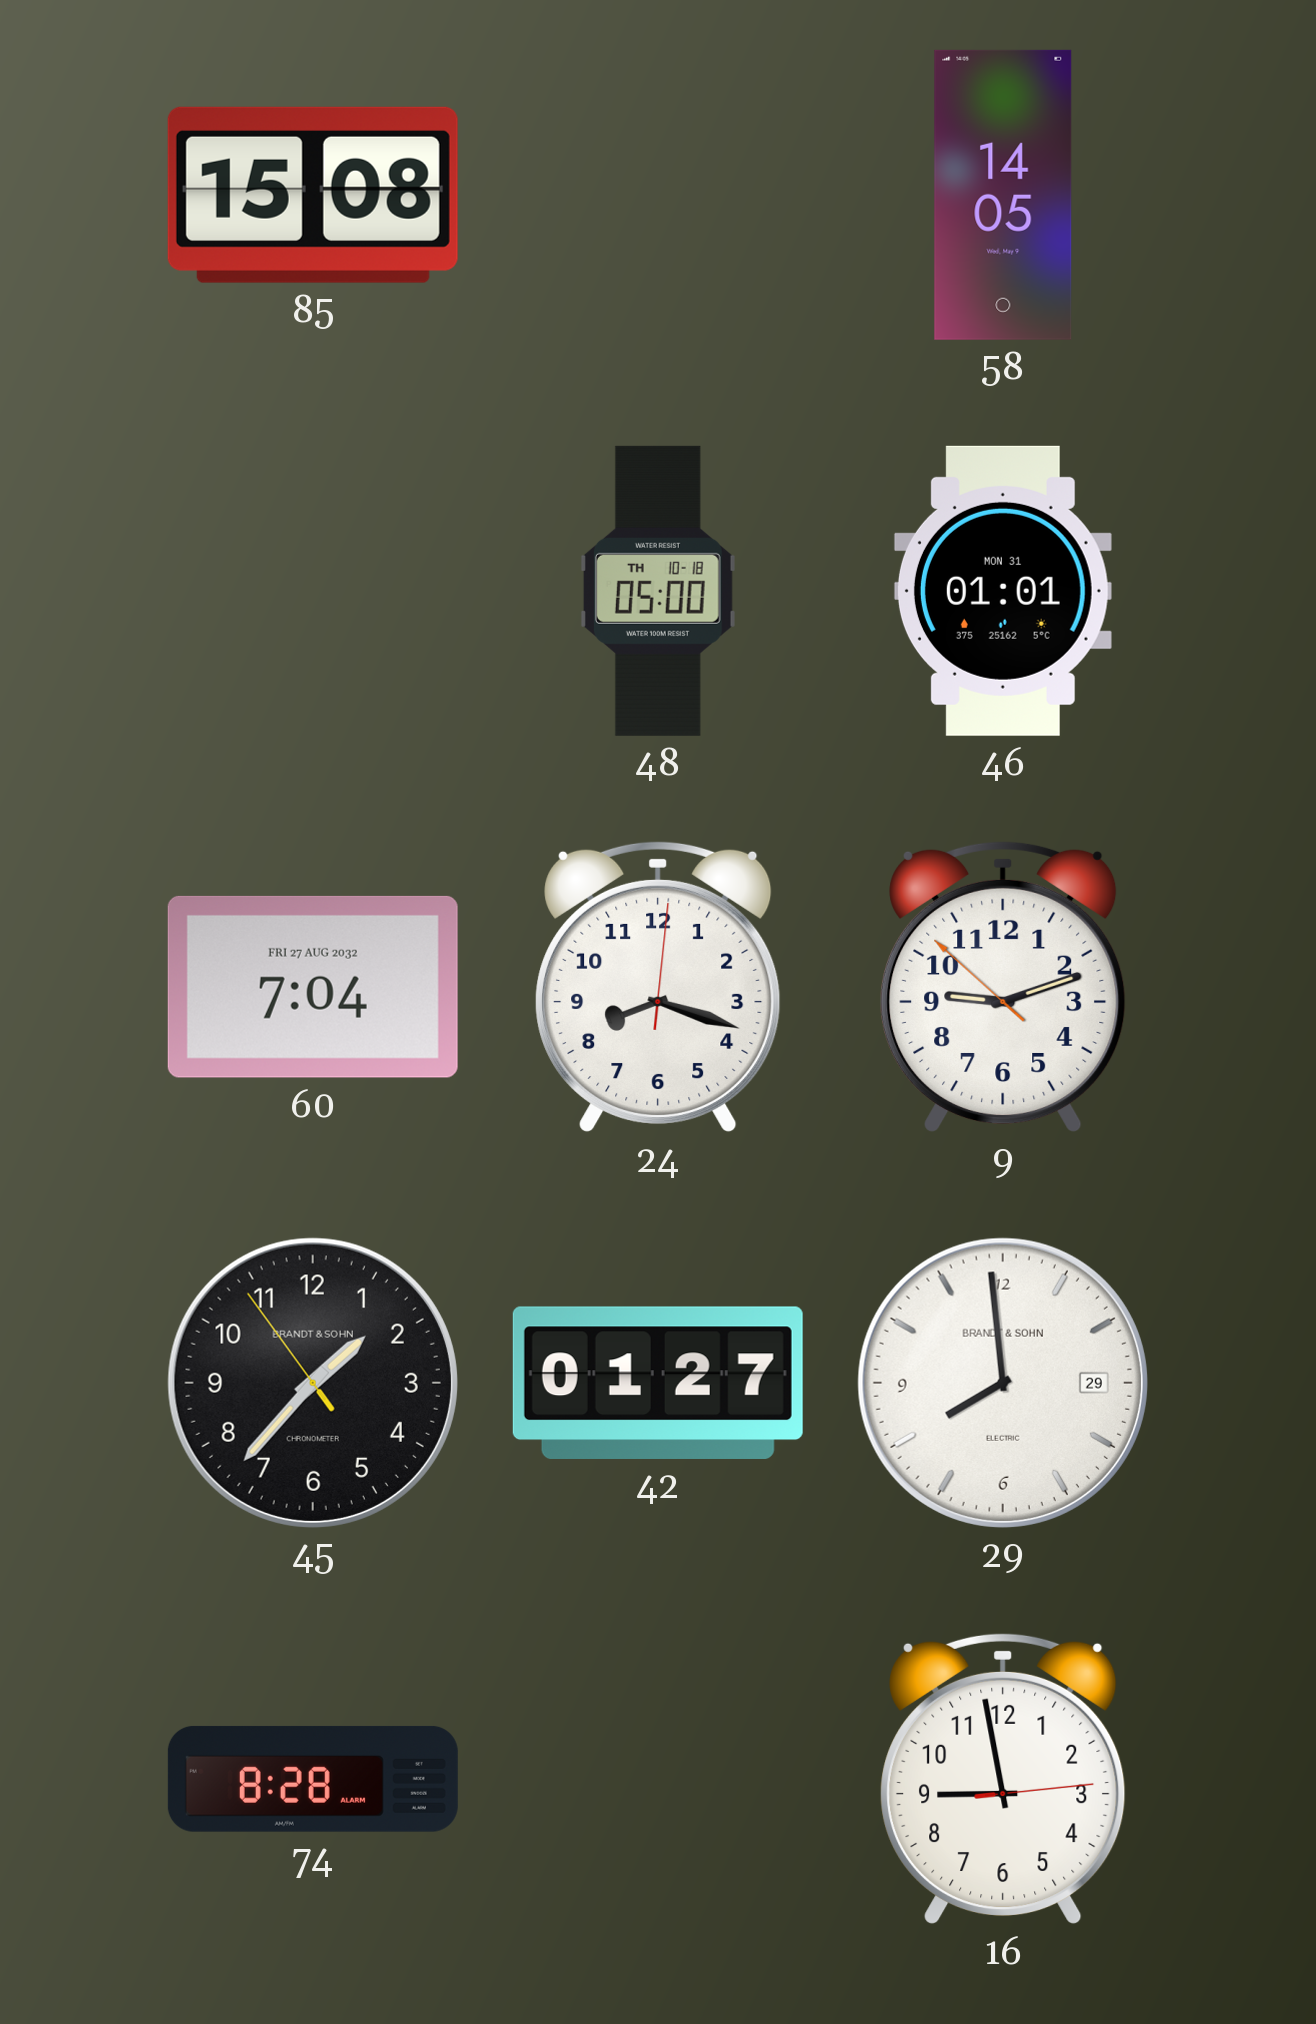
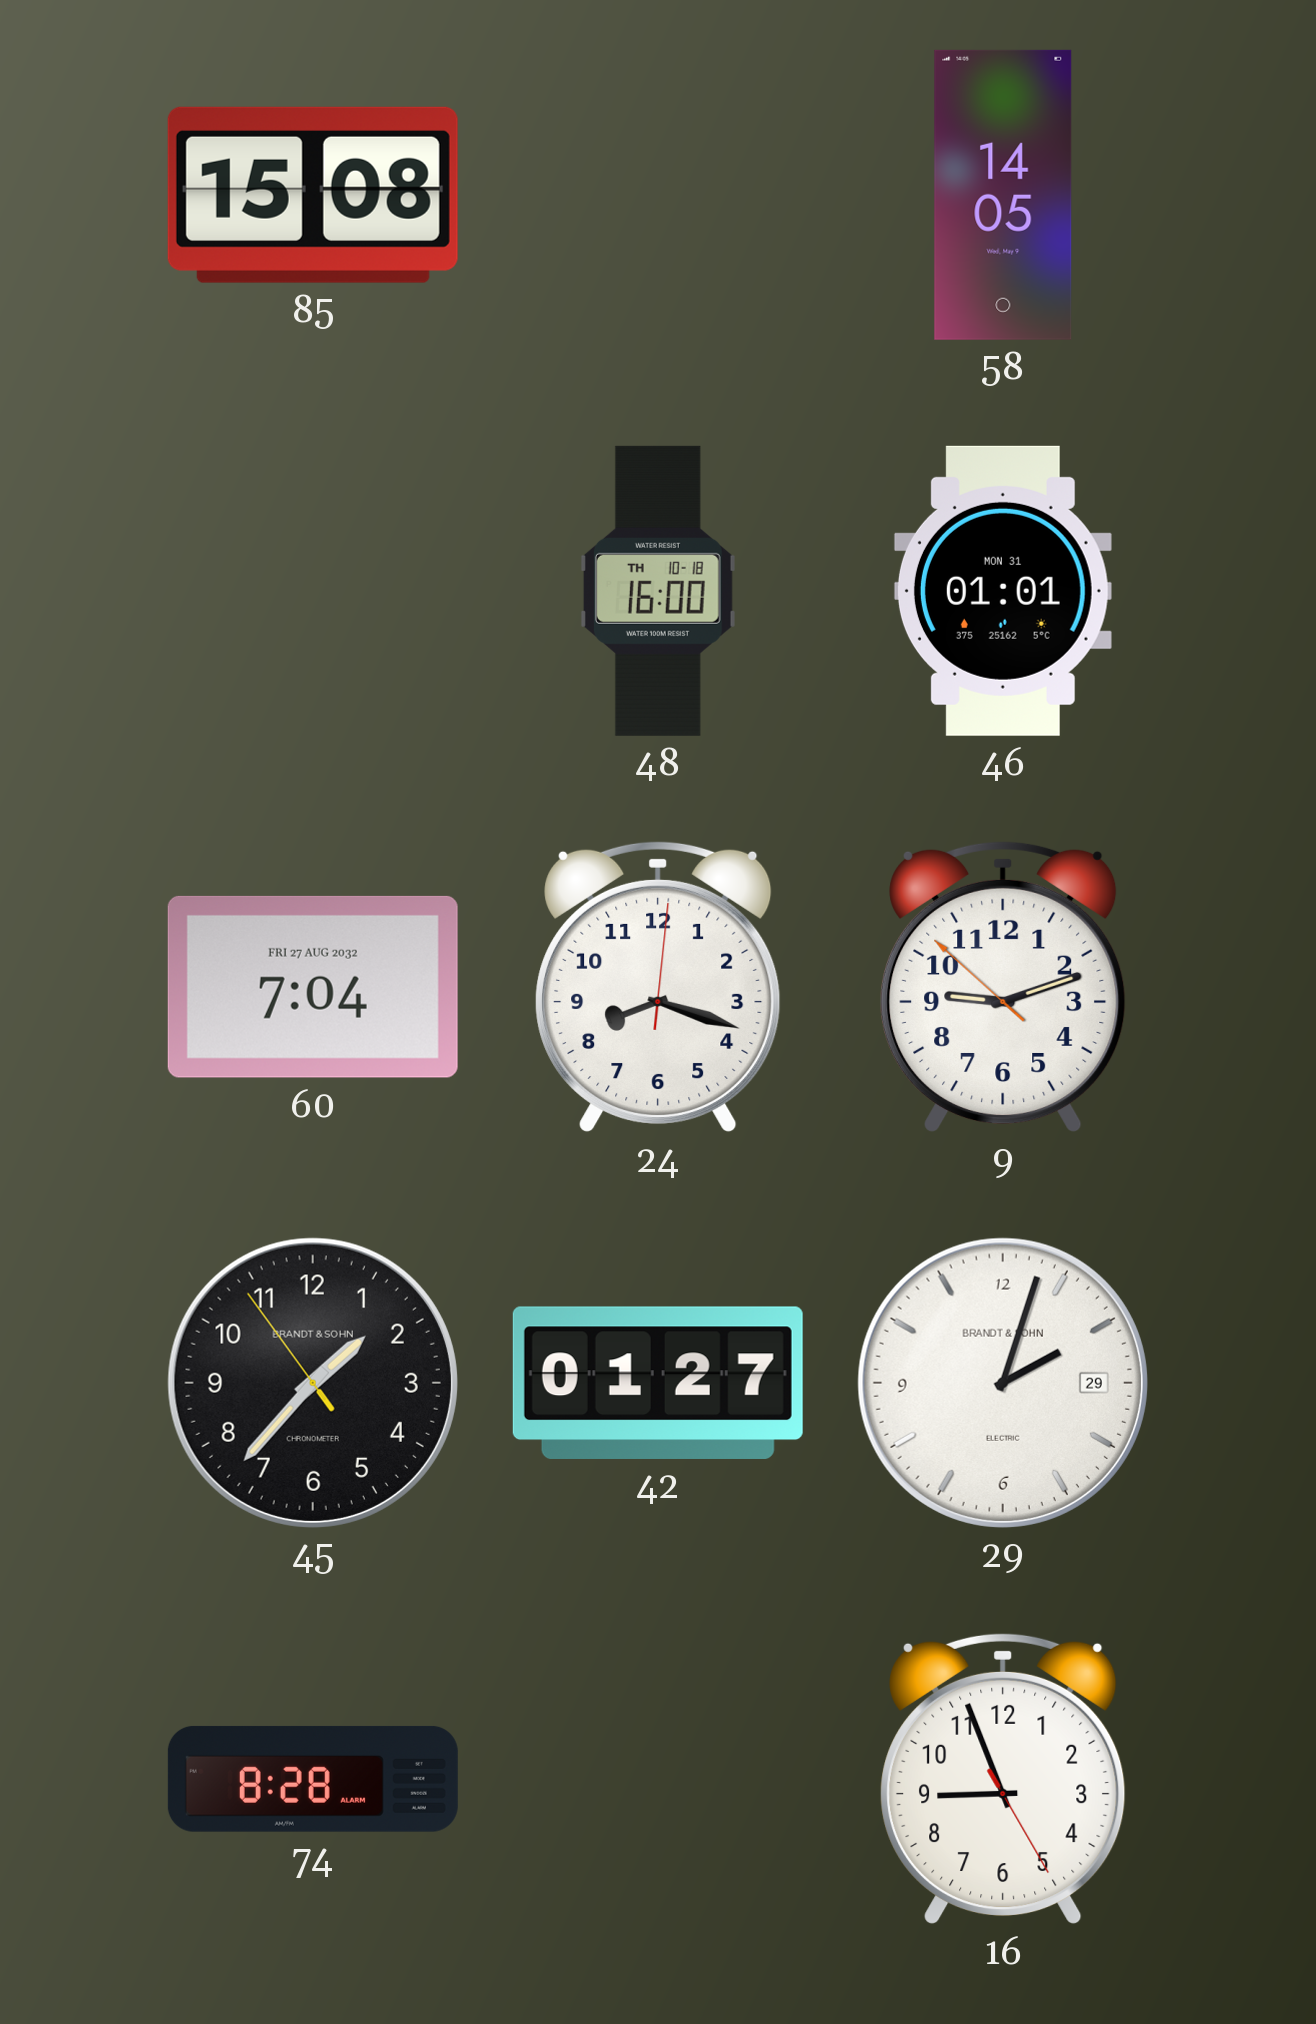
48: 05:00 -> 16:00 (658, 591)
29: 7:59 -> 2:03 (1003, 1383)
16: 8:58 -> 8:56 (1003, 1779)
